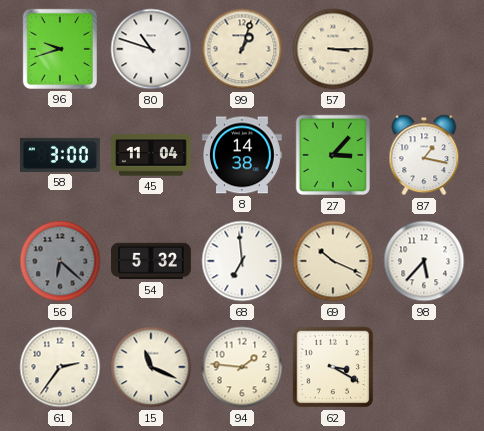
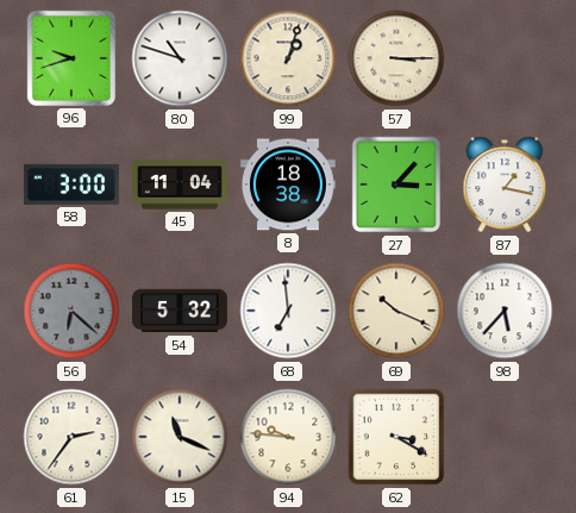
8: 14:38 -> 18:38 (288, 184)
94: 1:46 -> 9:46 (288, 437)
